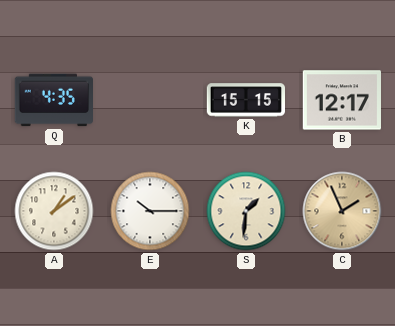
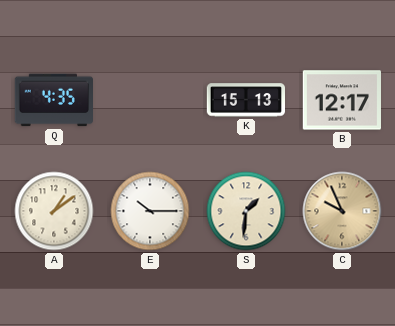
K: 15:15 -> 15:13 (245, 100)
C: 1:56 -> 9:56 (342, 211)
